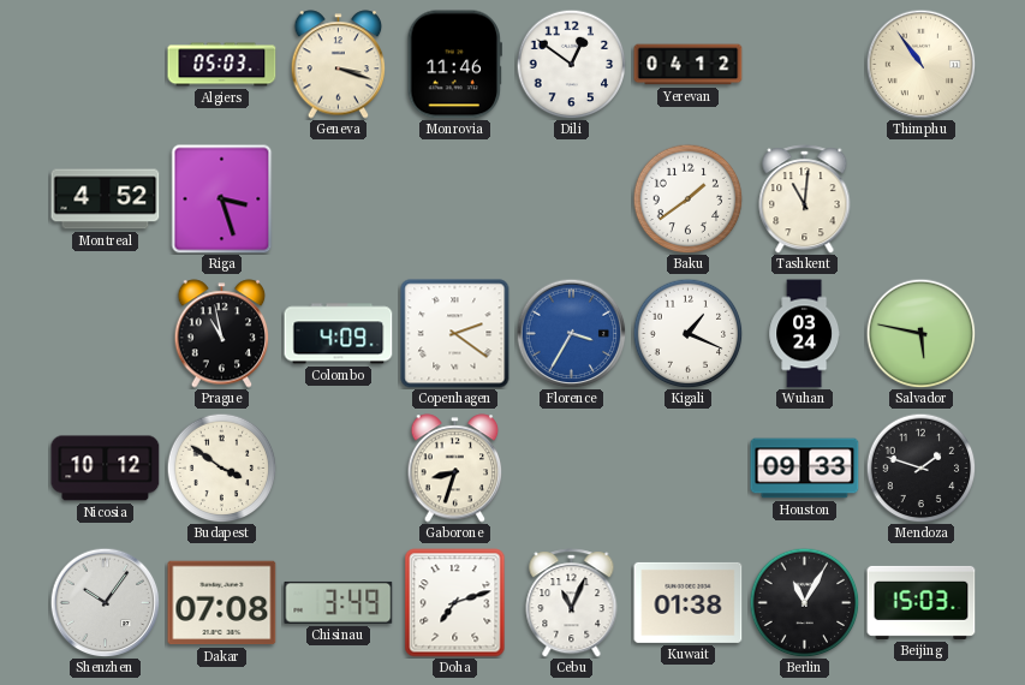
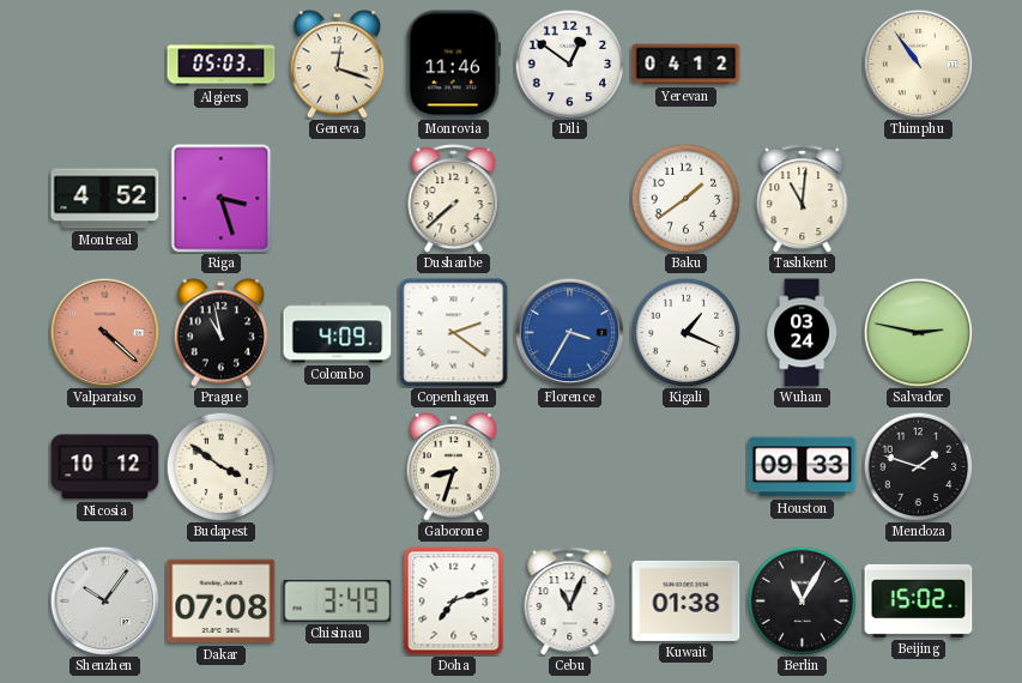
Geneva: 3:18 -> 12:18 (338, 65)
Dushanbe: none -> 7:38 (454, 199)
Valparaiso: none -> 4:22 (104, 332)
Salvador: 5:47 -> 2:47 (918, 332)
Beijing: 15:03 -> 15:02 (919, 600)
